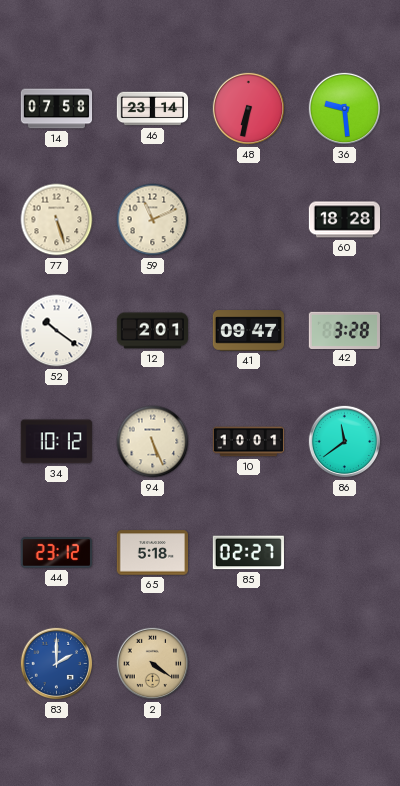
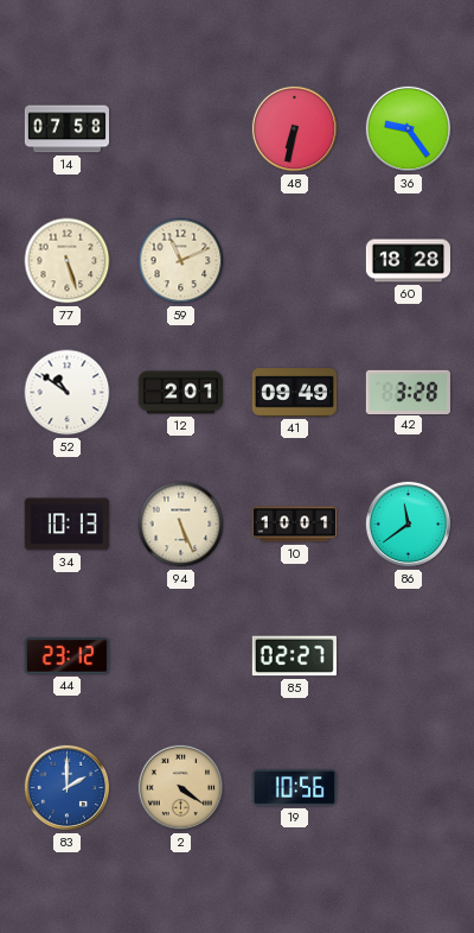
46: 23:14 -> none (153, 109)
36: 9:29 -> 9:24 (409, 129)
52: 10:21 -> 10:51 (68, 393)
41: 09:47 -> 09:49 (294, 393)
34: 10:12 -> 10:13 (66, 525)
65: 5:18 -> none (152, 553)
19: none -> 10:56 (294, 787)
